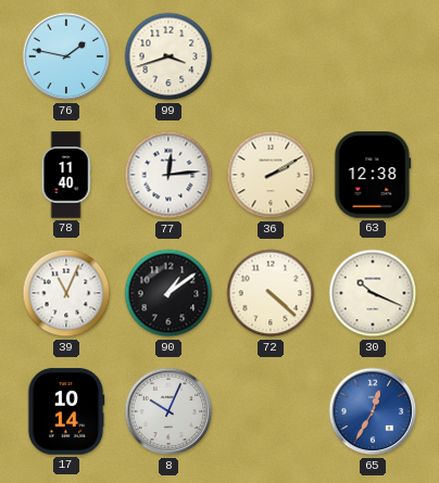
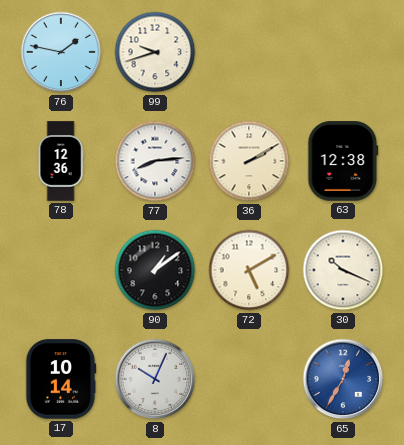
99: 3:42 -> 9:42 (155, 52)
78: 11:40 -> 12:36 (61, 161)
77: 12:14 -> 8:14 (155, 161)
39: 11:04 -> none (66, 293)
72: 4:22 -> 5:10 (249, 270)
